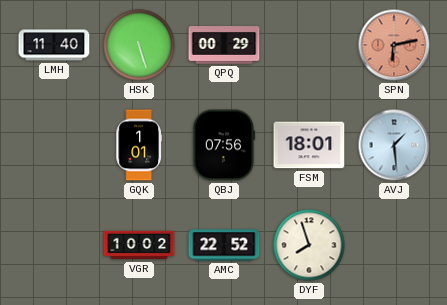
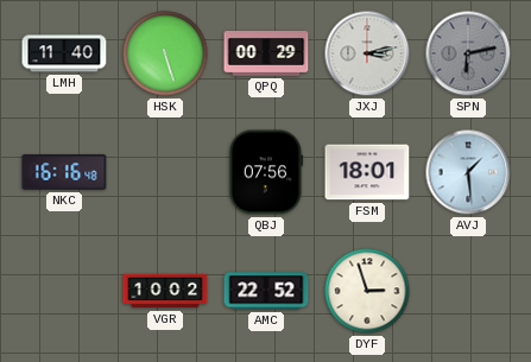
JXJ: none -> 3:13 (367, 53)
SPN dial: salmon -> grey (468, 53)
NKC: none -> 16:16 (64, 172)
GQK: 1:01 -> none (138, 145)
DYF: 7:57 -> 2:57 (367, 291)
